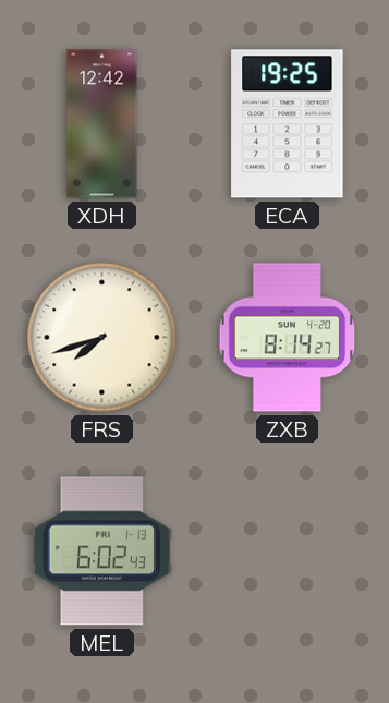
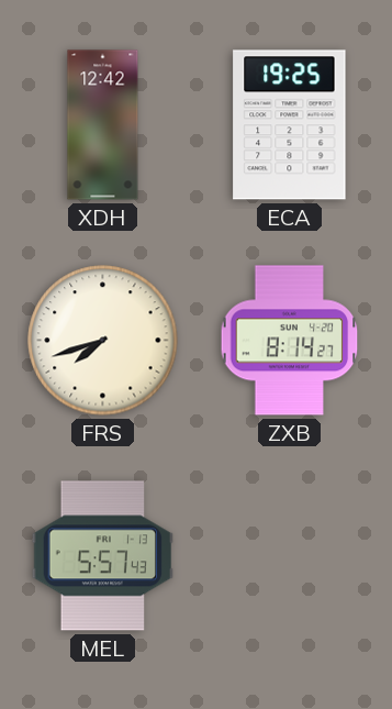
MEL: 6:02 -> 5:57 (103, 556)
